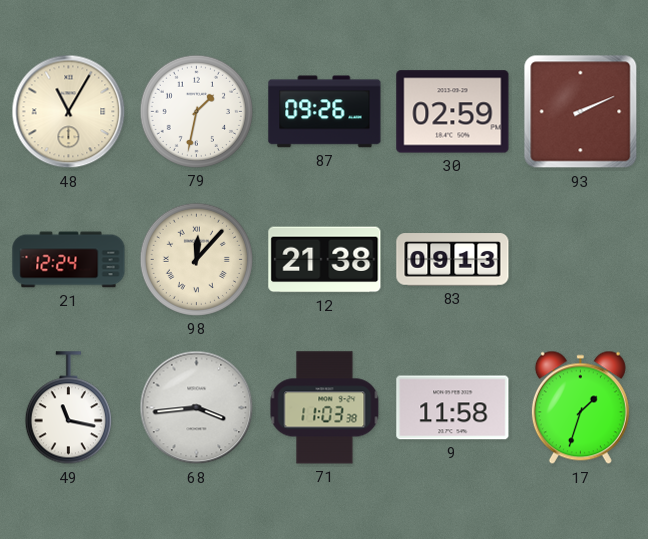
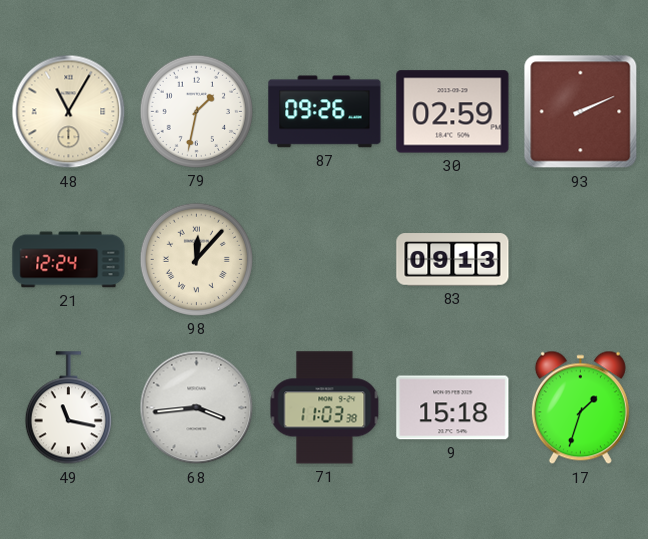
12: 21:38 -> none (325, 260)
9: 11:58 -> 15:18 (453, 408)
